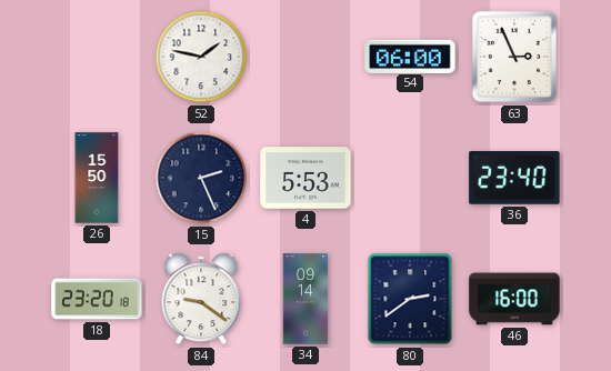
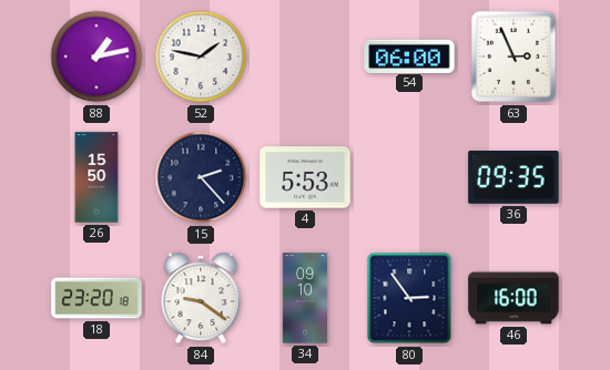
88: none -> 1:13 (96, 56)
15: 2:26 -> 2:23 (201, 177)
36: 23:40 -> 09:35 (514, 178)
34: 09:14 -> 09:10 (305, 298)
80: 2:39 -> 2:54 (409, 298)
